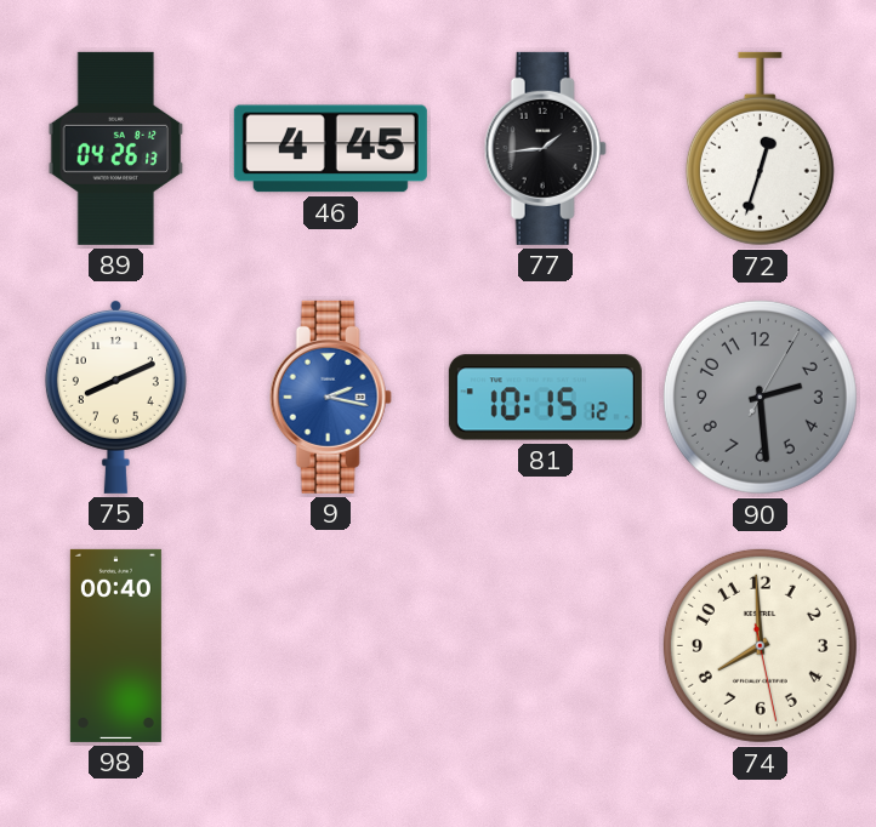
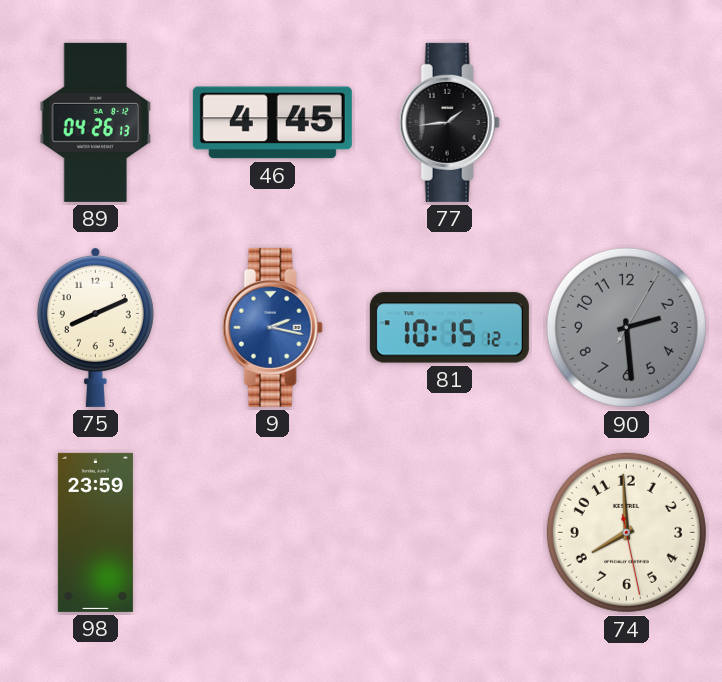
72: 12:33 -> none (760, 149)
98: 00:40 -> 23:59 (95, 532)
